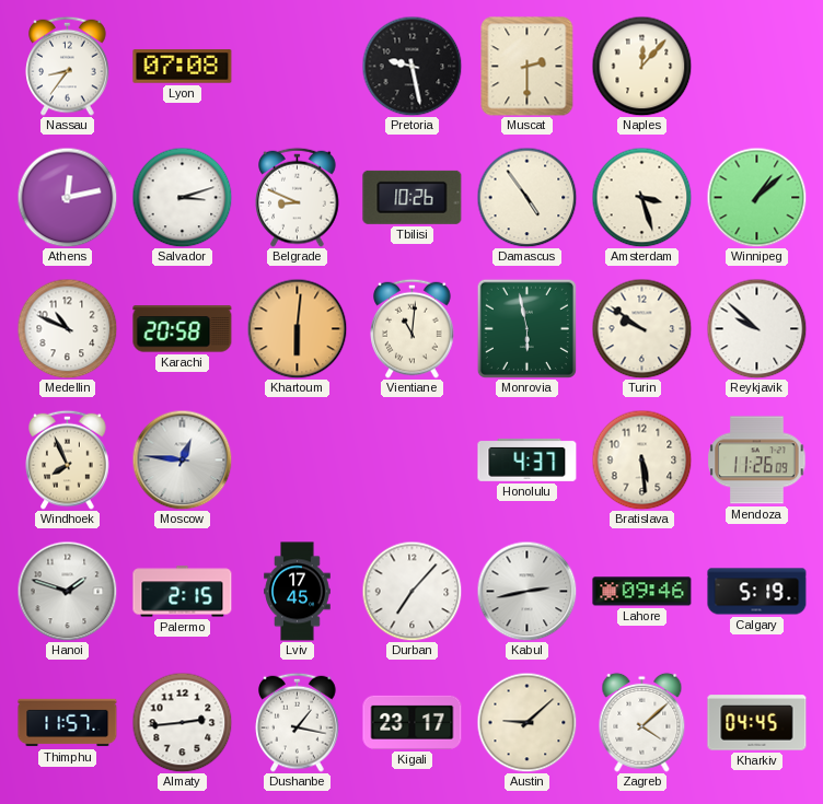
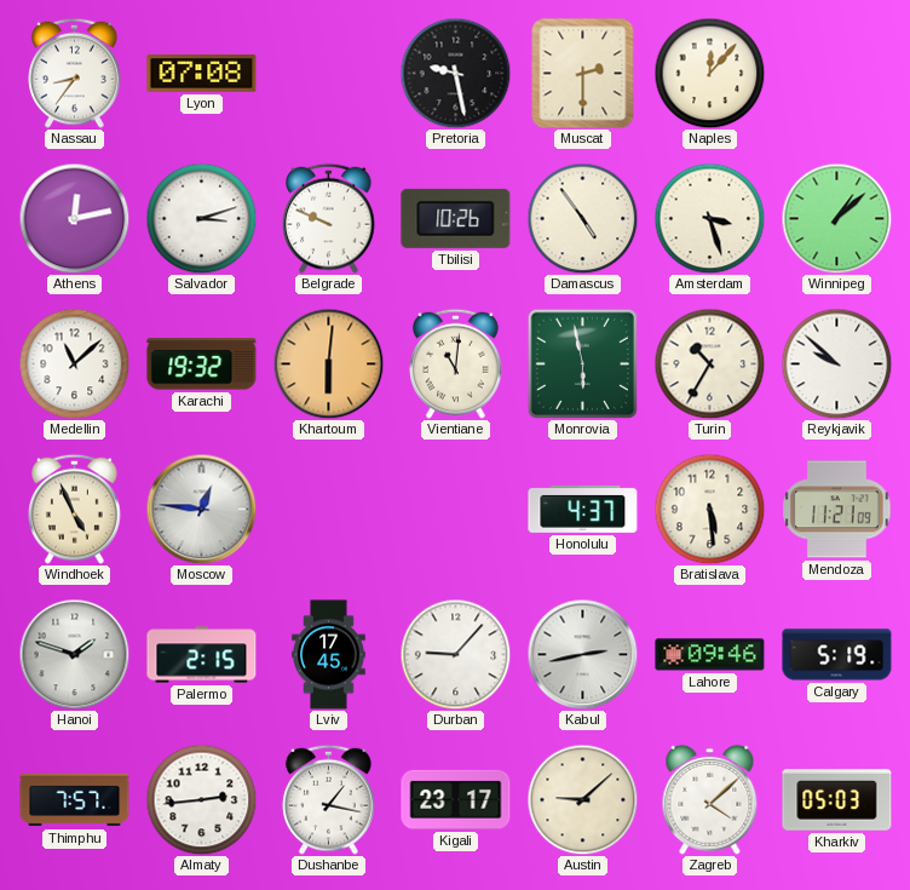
Belgrade: 8:49 -> 9:49 (329, 218)
Medellin: 10:49 -> 11:08 (74, 363)
Karachi: 20:58 -> 19:32 (202, 364)
Turin: 9:51 -> 10:35 (709, 363)
Windhoek: 7:56 -> 4:56 (75, 509)
Mendoza: 11:26 -> 11:21 (837, 510)
Durban: 7:07 -> 9:07 (455, 654)
Thimphu: 11:57 -> 7:57 (75, 800)
Kharkiv: 04:45 -> 05:03 (837, 800)
